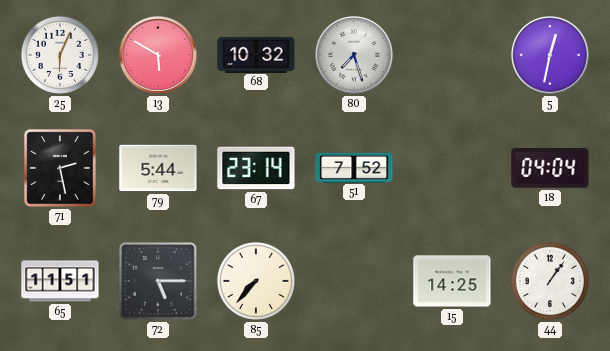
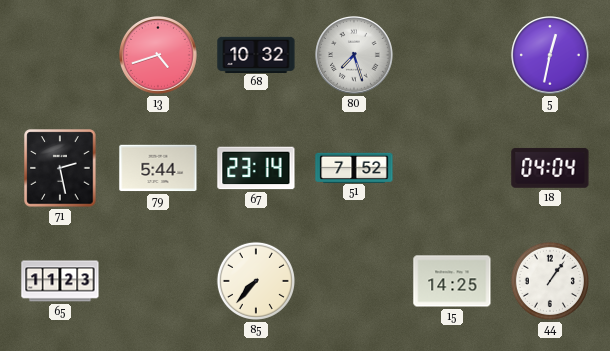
25: 6:04 -> none (60, 55)
13: 5:50 -> 4:42 (159, 56)
65: 11:51 -> 11:23 (60, 281)
72: 5:15 -> none (158, 281)
